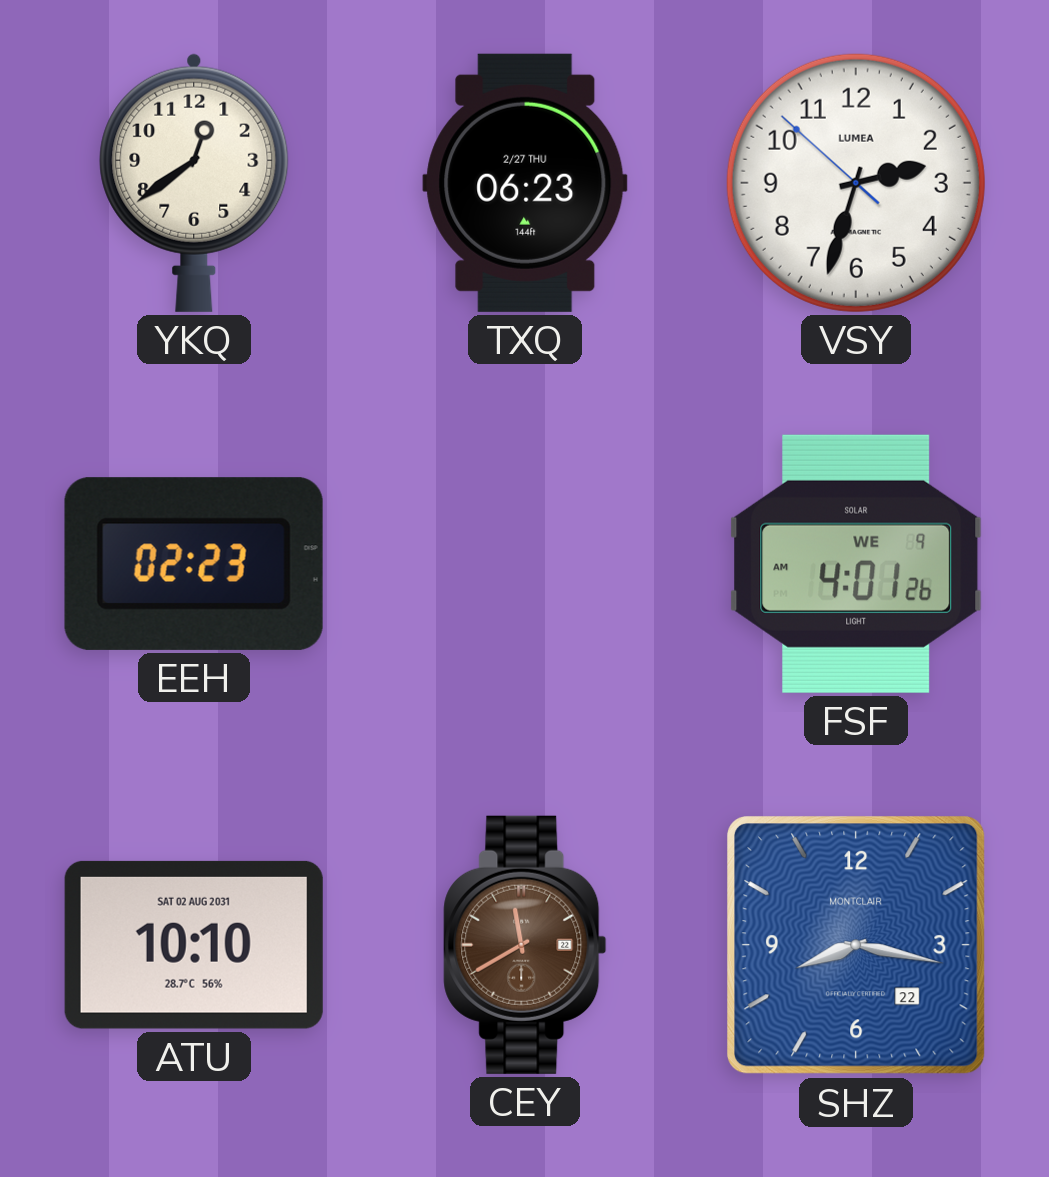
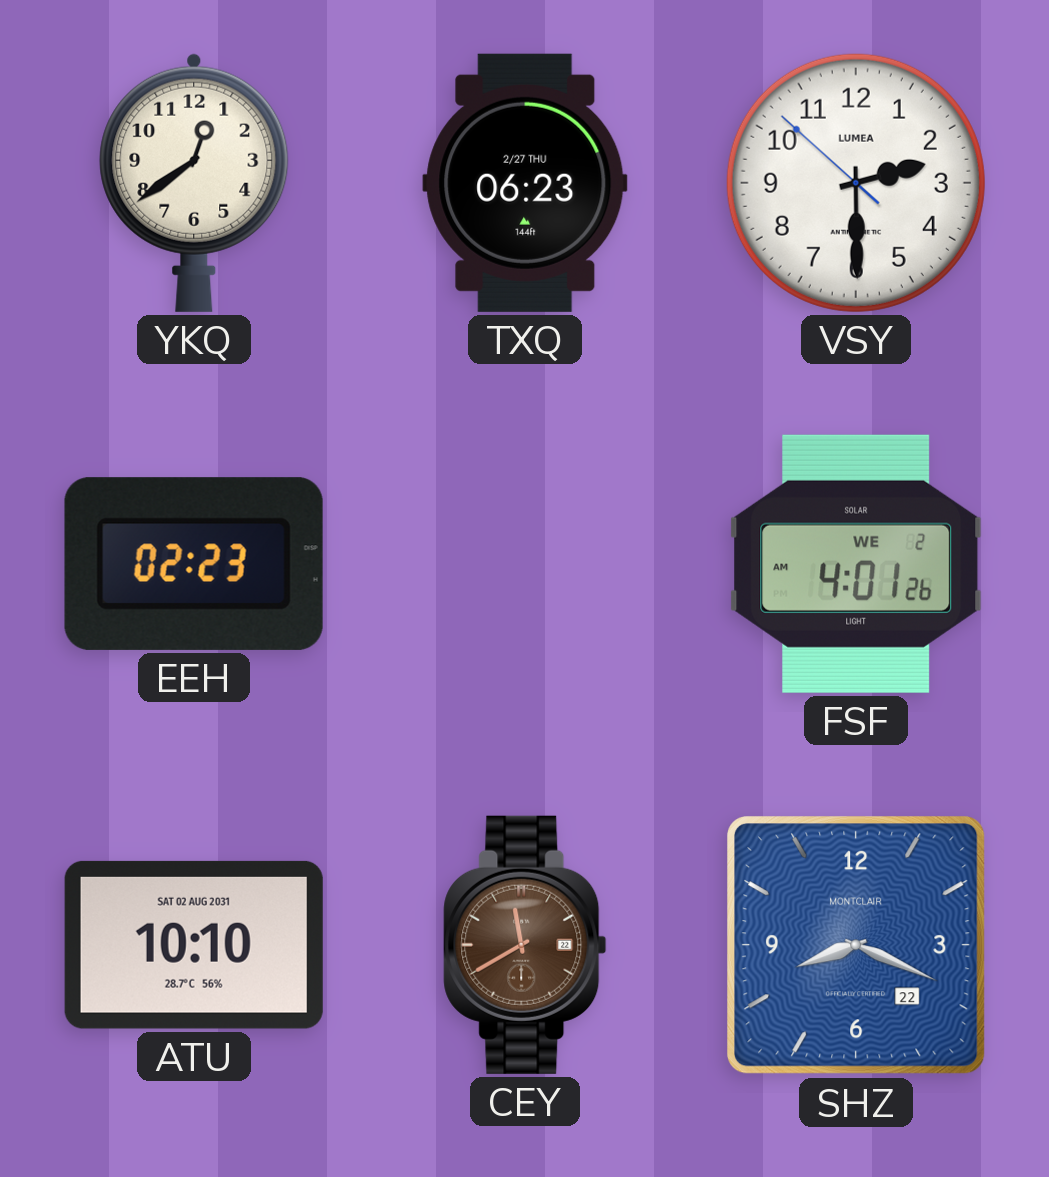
VSY: 2:32 -> 2:29 (856, 183)
FSF date: WE 9 -> WE 2 (856, 564)
SHZ: 8:17 -> 8:19 (856, 945)
